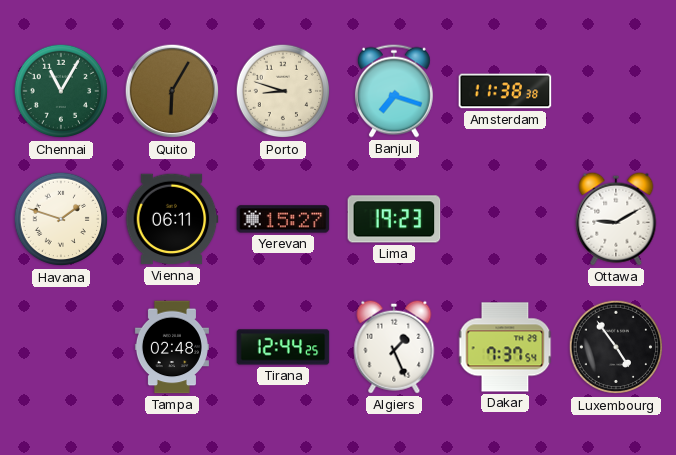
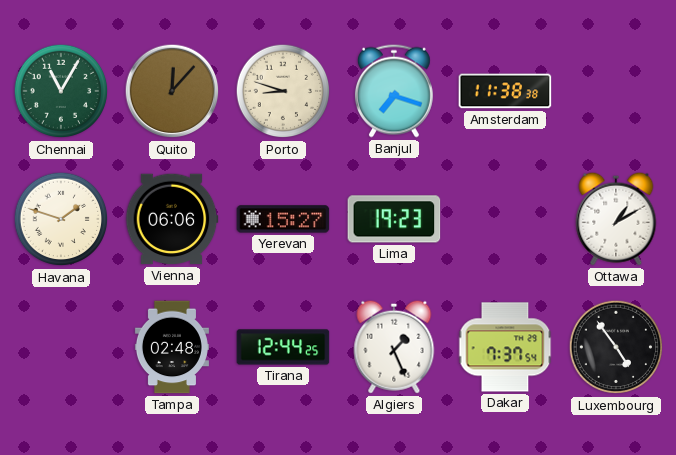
Quito: 6:05 -> 12:07 (172, 91)
Vienna: 06:11 -> 06:06 (172, 219)
Ottawa: 9:10 -> 1:10 (616, 219)
